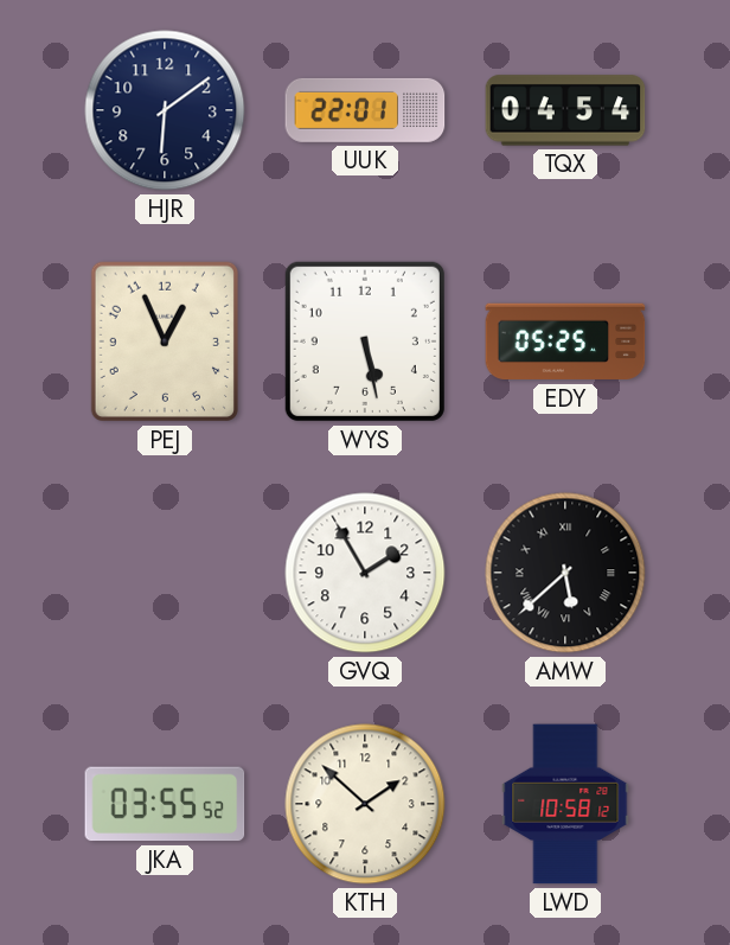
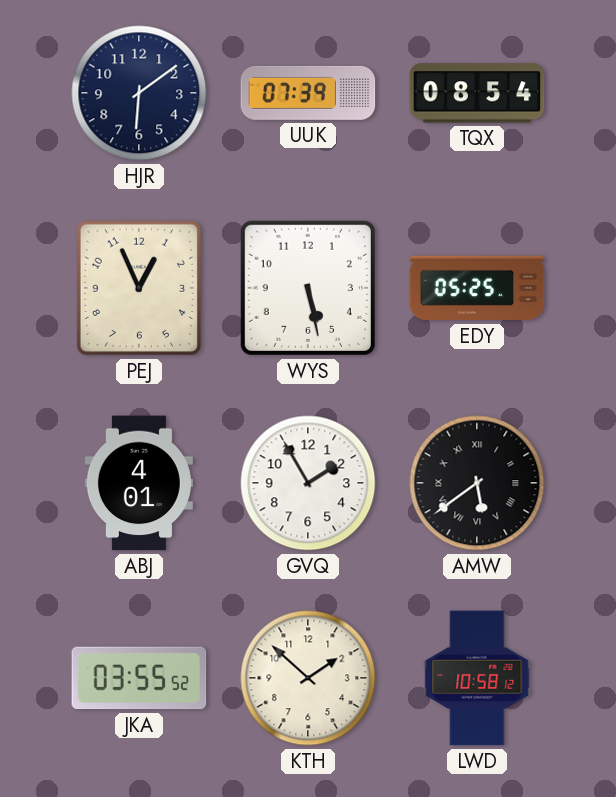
UUK: 22:01 -> 07:39 (308, 93)
TQX: 04:54 -> 08:54 (477, 93)
ABJ: none -> 4:01 (139, 483)
AMW: 5:38 -> 5:39 (477, 483)
